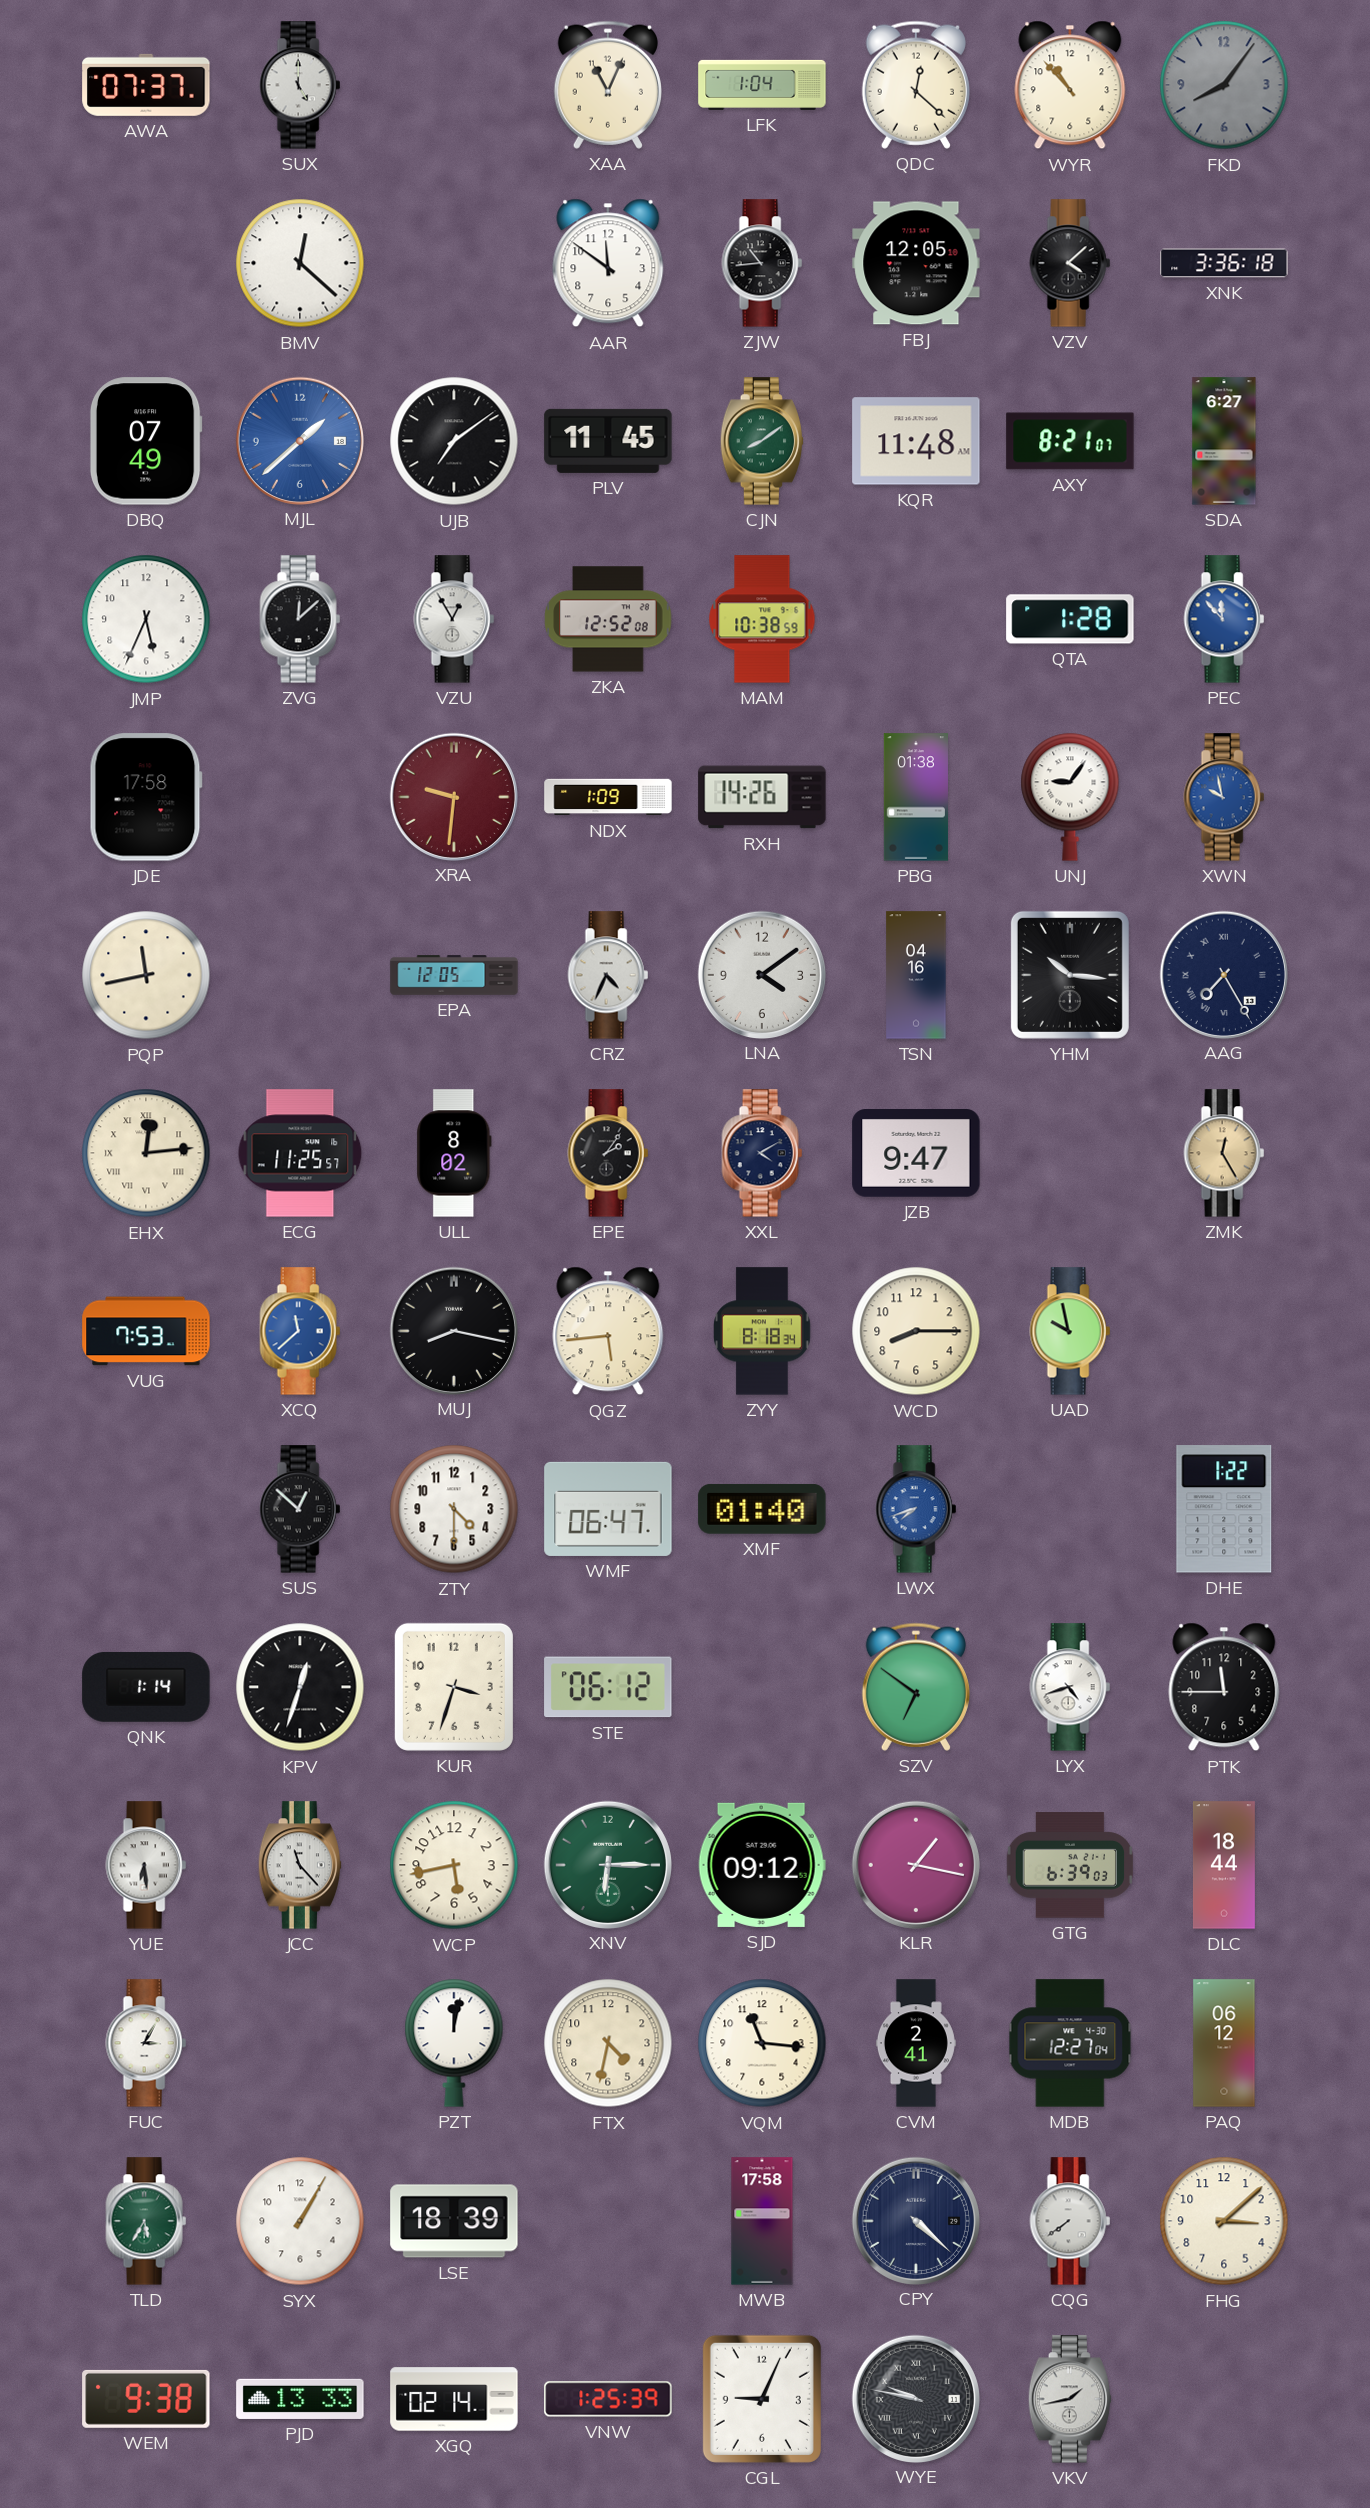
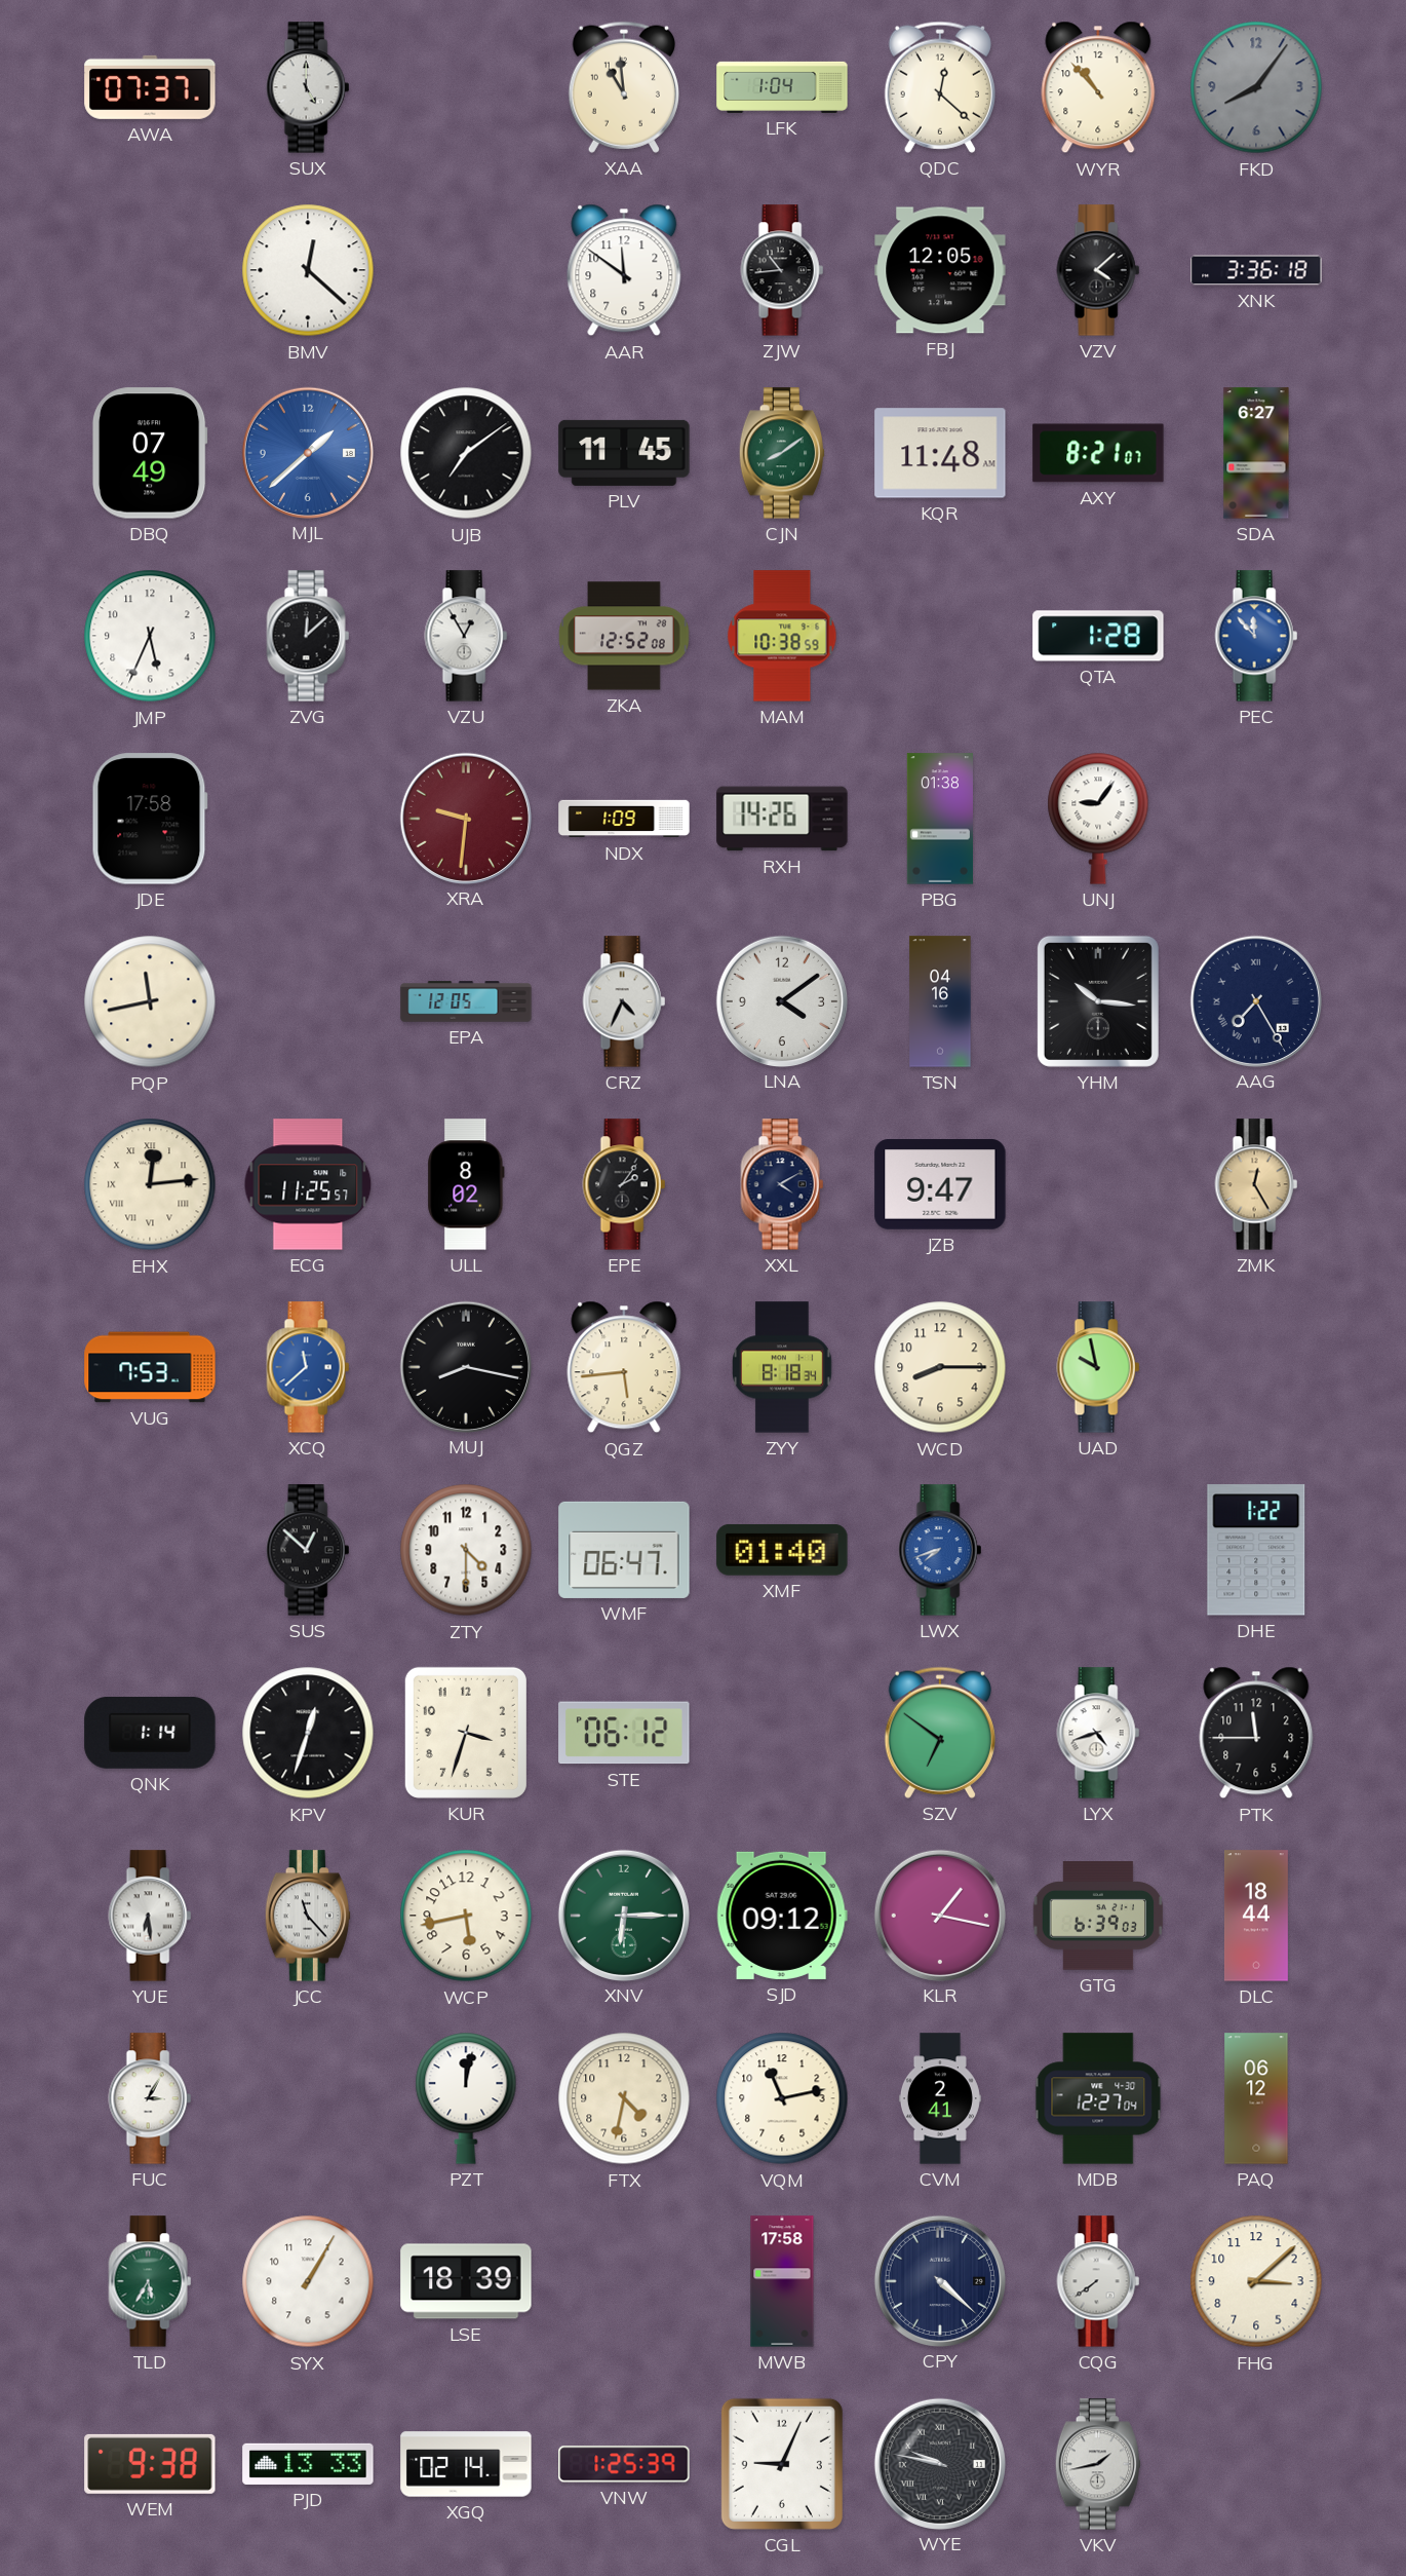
XAA: 11:04 -> 10:59 (624, 87)
XWN: 9:58 -> none (1224, 797)
VQM: 11:16 -> 11:13 (782, 2098)
